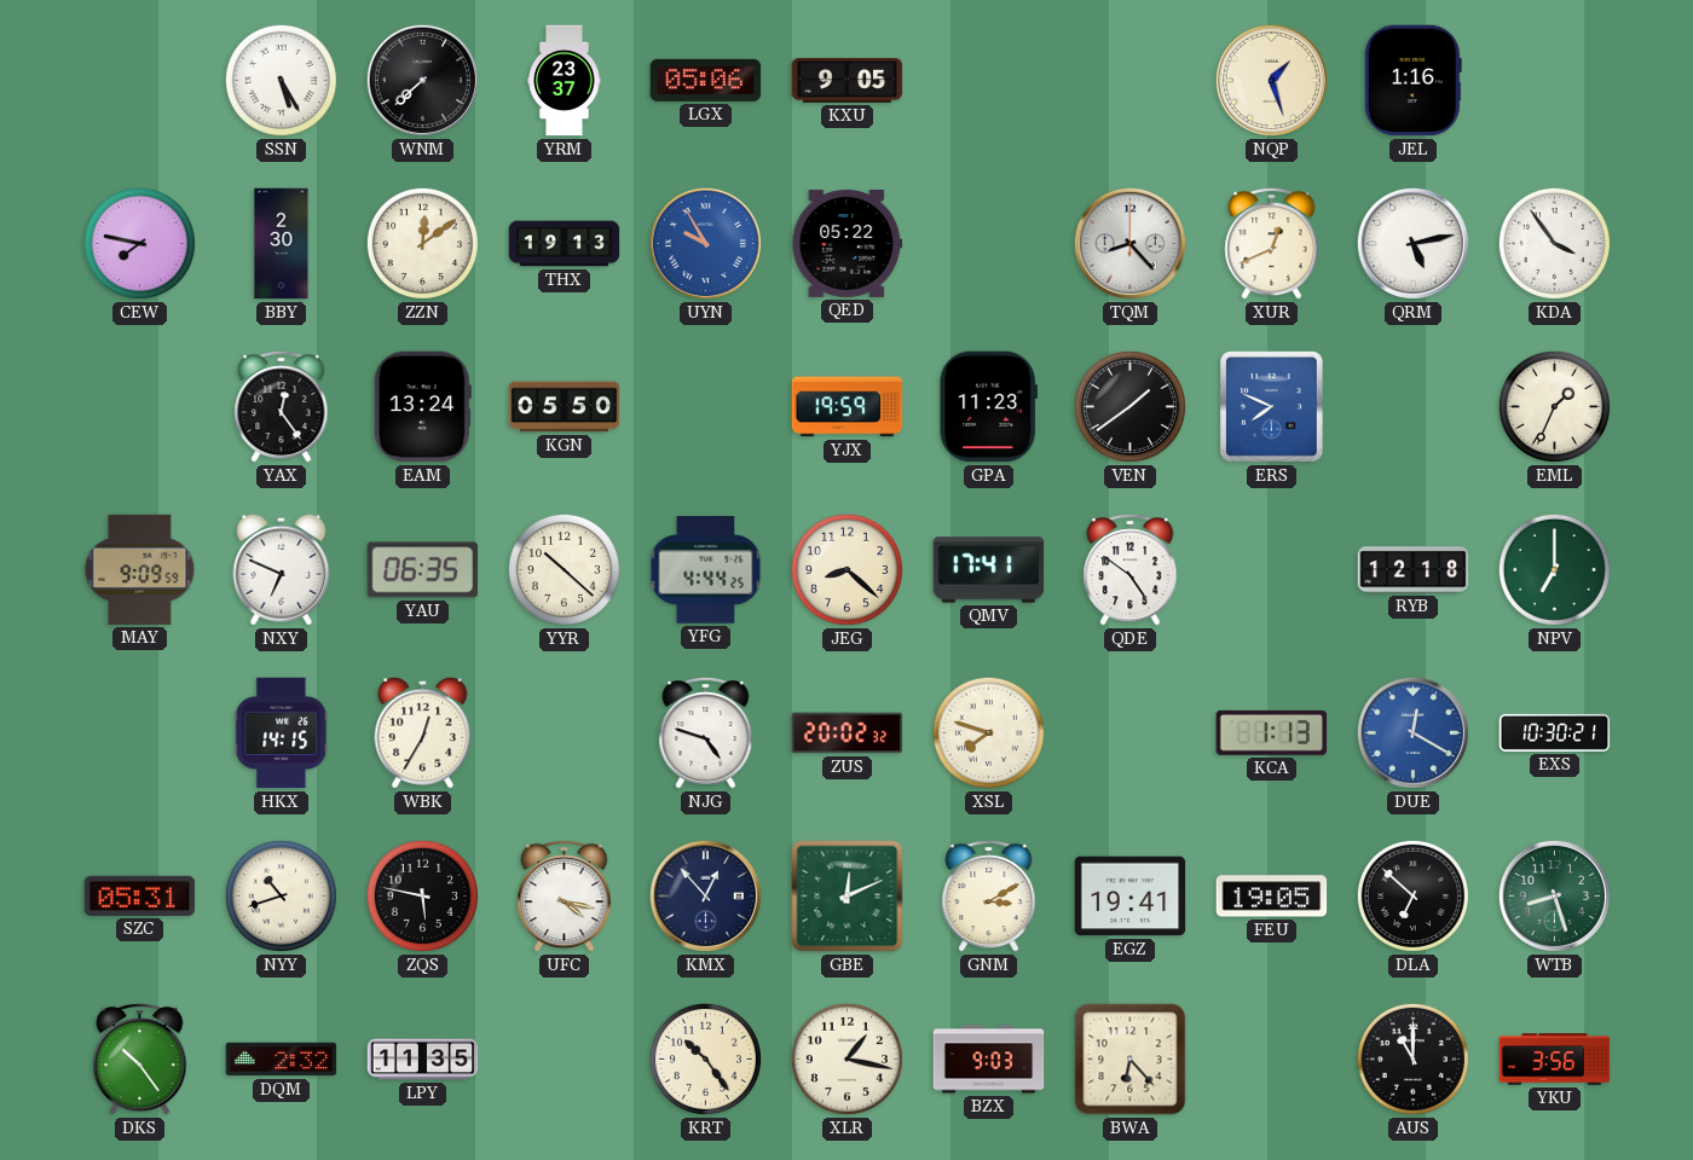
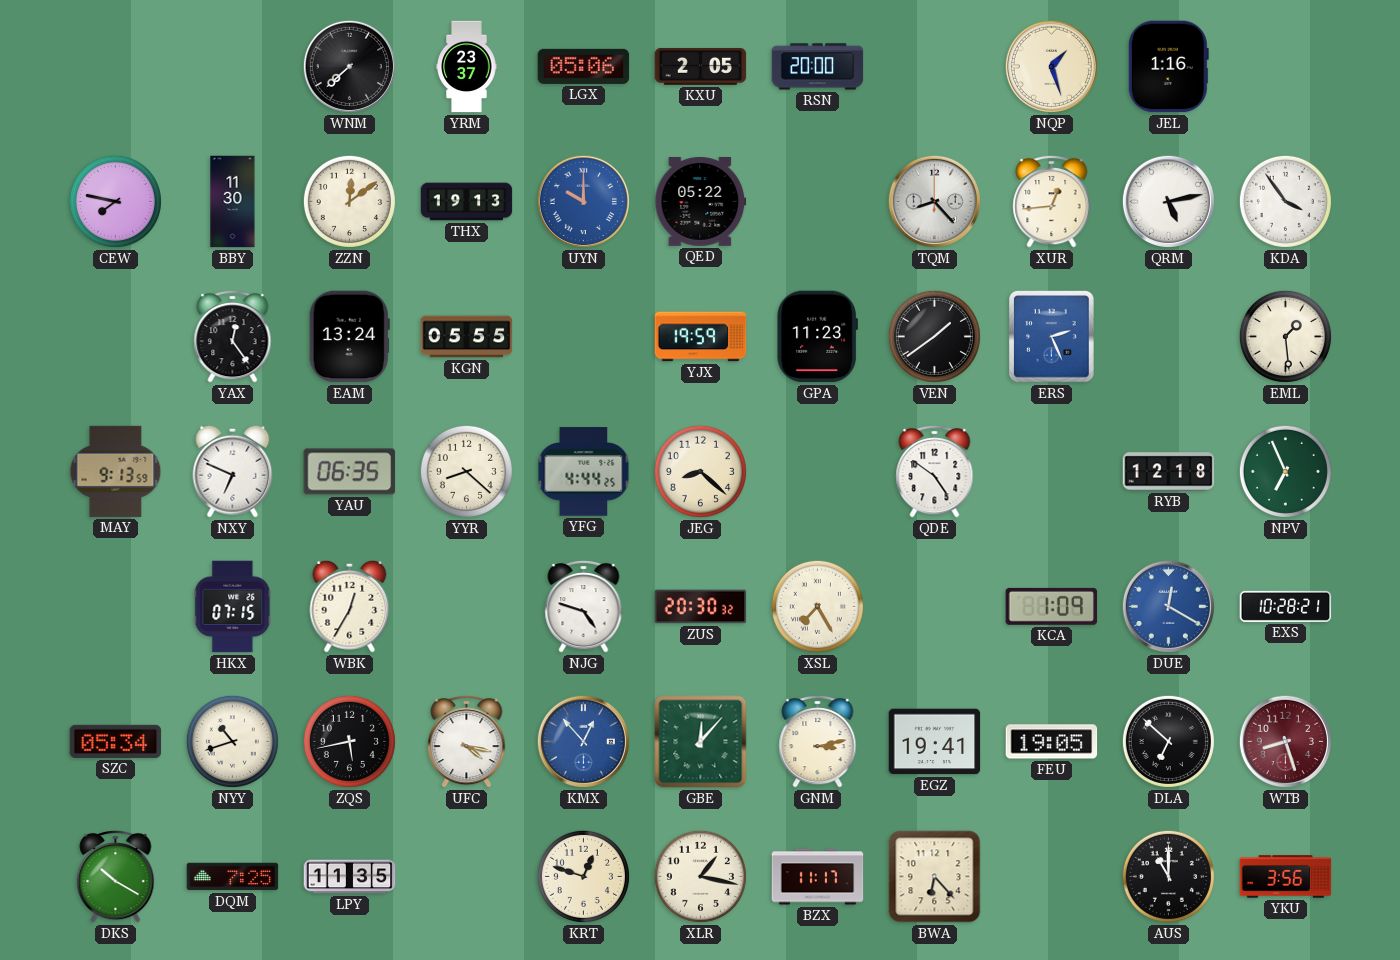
SSN: 5:25 -> none (281, 80)
KXU: 9:05 -> 2:05 (701, 66)
RSN: none -> 20:00 (818, 67)
BBY: 2:30 -> 11:30 (233, 202)
UYN: 9:55 -> 10:00 (583, 201)
XUR: 12:41 -> 12:44 (1052, 201)
KGN: 05:50 -> 05:55 (467, 337)
ERS: 7:49 -> 2:26 (1052, 337)
EML: 1:34 -> 1:29 (1285, 336)
MAY: 9:09 -> 9:13 (116, 471)
YYR: 10:22 -> 8:22 (466, 471)
QMV: 17:41 -> none (989, 570)
NPV: 7:00 -> 6:56 (1285, 471)
HKX: 14:15 -> 07:15 (233, 607)
ZUS: 20:02 -> 20:30 (701, 607)
XSL: 7:48 -> 7:25 (817, 606)
KCA: 1:13 -> 1:09 (1052, 606)
EXS: 10:30 -> 10:28 (1286, 606)
SZC: 05:31 -> 05:34 (116, 741)
ZQS: 5:47 -> 5:43 (349, 741)
KMX dial: navy -> blue (583, 741)
GBE: 12:11 -> 12:07 (701, 742)
GNM: 3:10 -> 3:13 (818, 741)
WTB dial: green -> burgundy (1285, 741)
DKS: 10:24 -> 10:20 (116, 876)
DQM: 2:32 -> 7:25 (233, 877)
KRT: 10:24 -> 12:48 (583, 876)
BZX: 9:03 -> 11:17 (818, 877)
